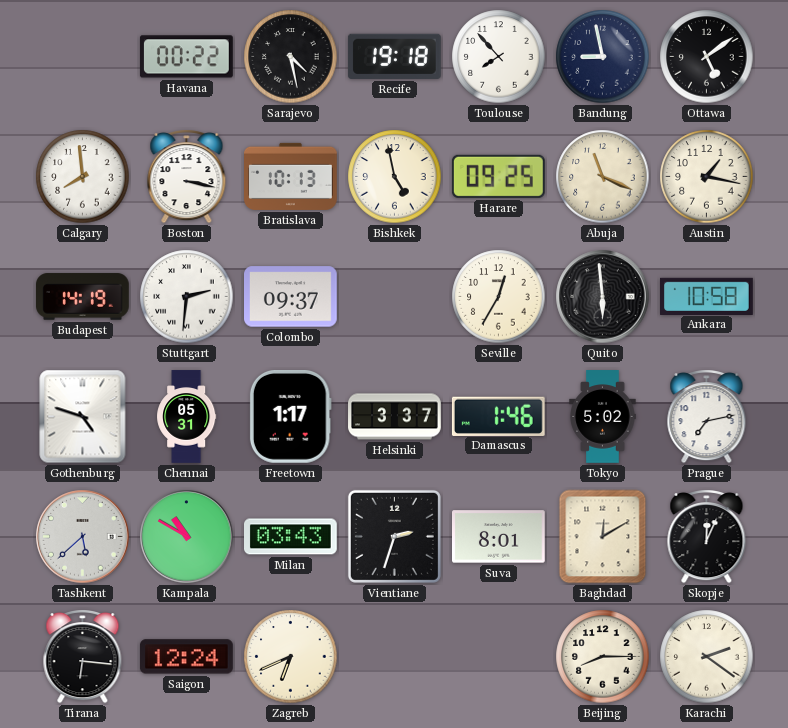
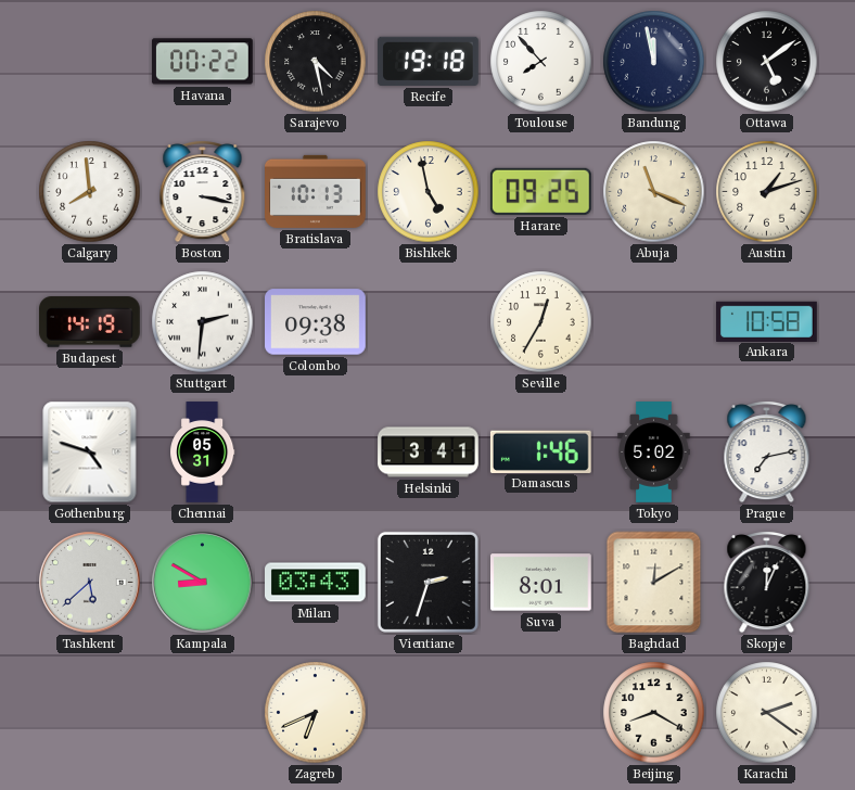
Bandung: 8:58 -> 11:58 (654, 62)
Austin: 1:17 -> 1:12 (767, 192)
Colombo: 09:37 -> 09:38 (316, 322)
Quito: 5:59 -> none (603, 297)
Freetown: 1:17 -> none (290, 416)
Helsinki: 3:37 -> 3:41 (429, 453)
Kampala: 10:50 -> 8:50 (203, 583)
Tirana: 6:16 -> none (83, 657)
Saigon: 12:24 -> none (186, 657)
Beijing: 8:15 -> 8:20 (654, 713)
